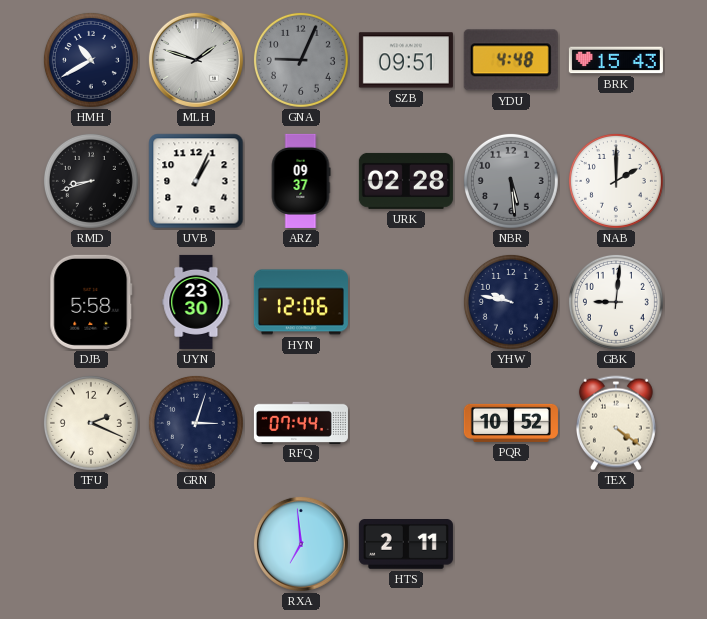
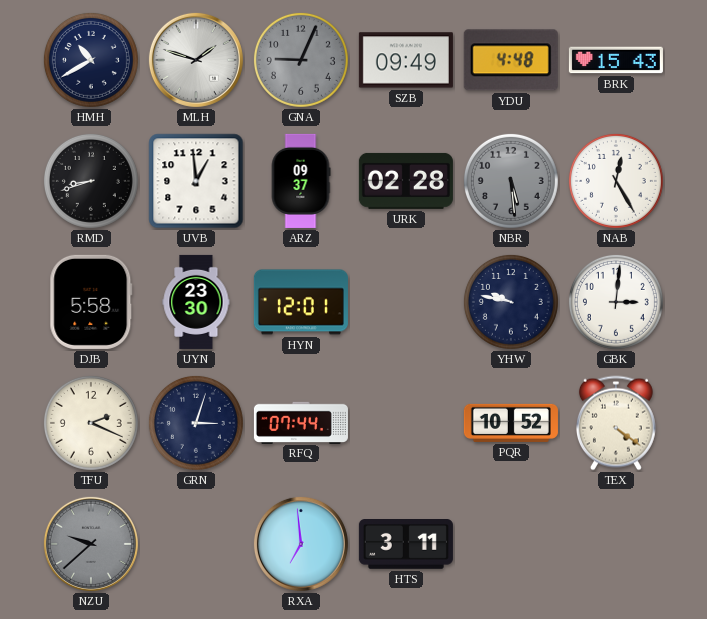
SZB: 09:51 -> 09:49 (406, 60)
UVB: 1:04 -> 12:59 (196, 181)
NAB: 2:00 -> 12:25 (616, 181)
HYN: 12:06 -> 12:01 (301, 302)
GBK: 9:01 -> 3:01 (616, 302)
NZU: none -> 9:38 (91, 544)
HTS: 2:11 -> 3:11 (406, 545)
